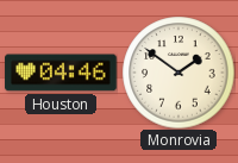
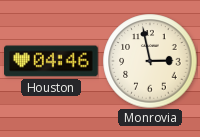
Monrovia: 1:51 -> 2:58 (150, 61)
